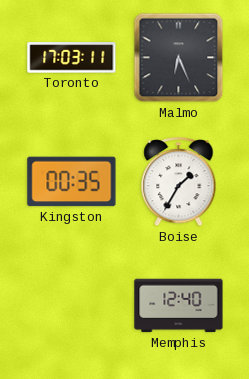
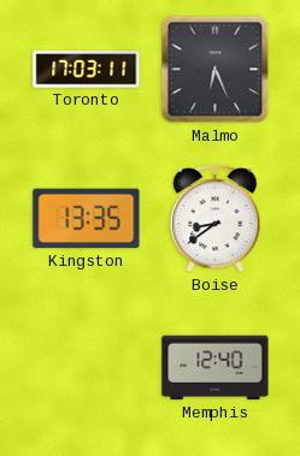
Kingston: 00:35 -> 13:35 (87, 219)
Boise: 1:35 -> 8:39 (216, 219)
